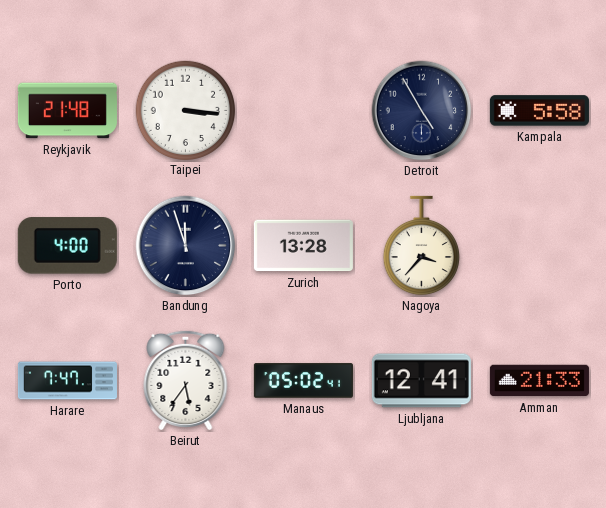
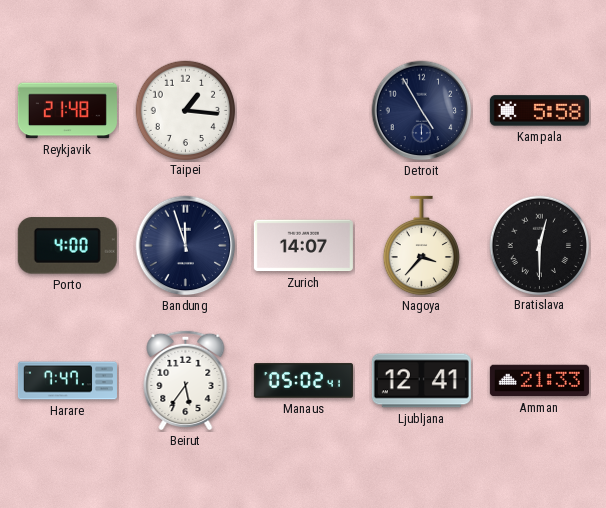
Taipei: 3:16 -> 1:16 (185, 110)
Zurich: 13:28 -> 14:07 (303, 246)
Bratislava: none -> 12:30 (539, 245)
